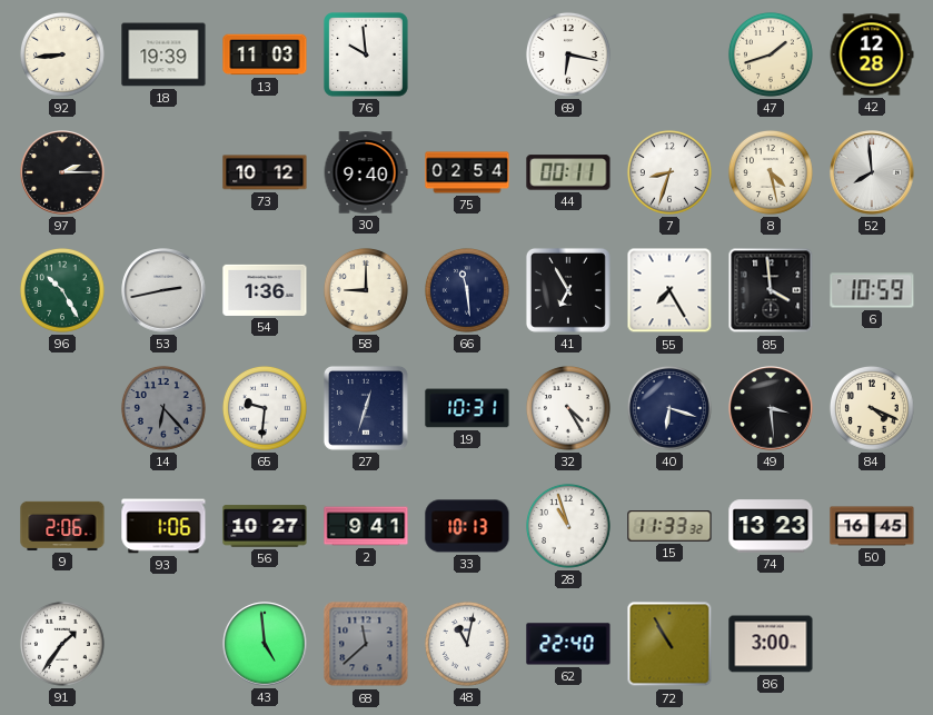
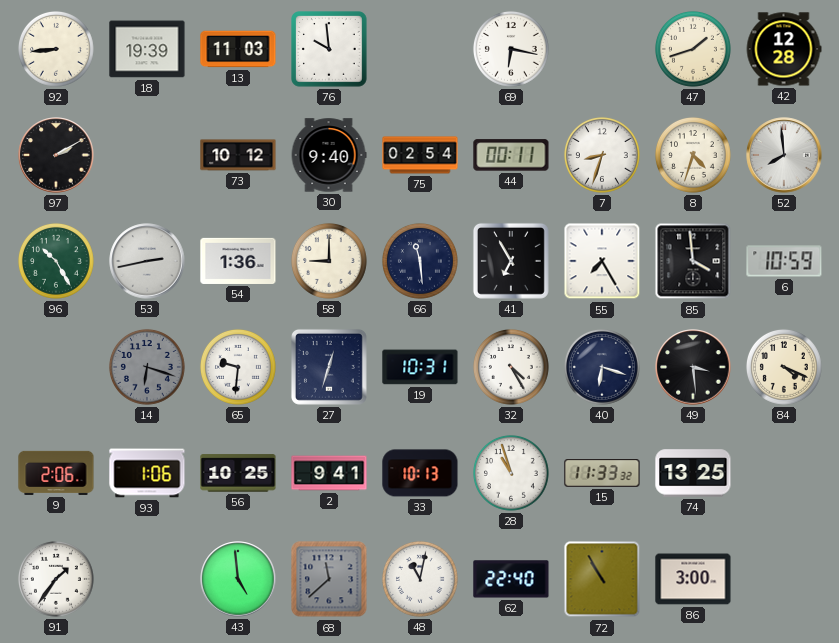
97: 2:15 -> 2:10 (56, 155)
8: 4:28 -> 4:33 (693, 155)
14: 6:23 -> 6:18 (147, 367)
56: 10:27 -> 10:25 (238, 473)
74: 13:23 -> 13:25 (693, 473)
50: 16:45 -> none (872, 526)
